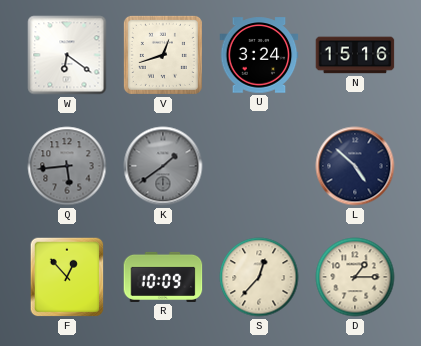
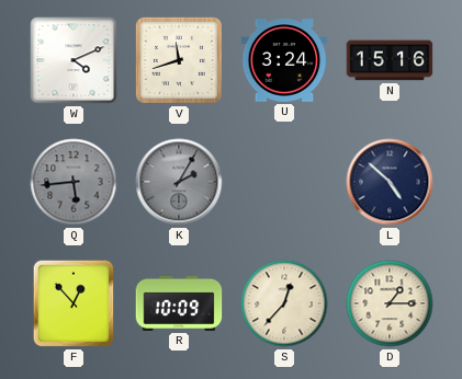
W: 6:21 -> 4:11 (74, 60)
V: 12:42 -> 11:42 (179, 60)
K: 1:39 -> 2:05 (179, 182)
